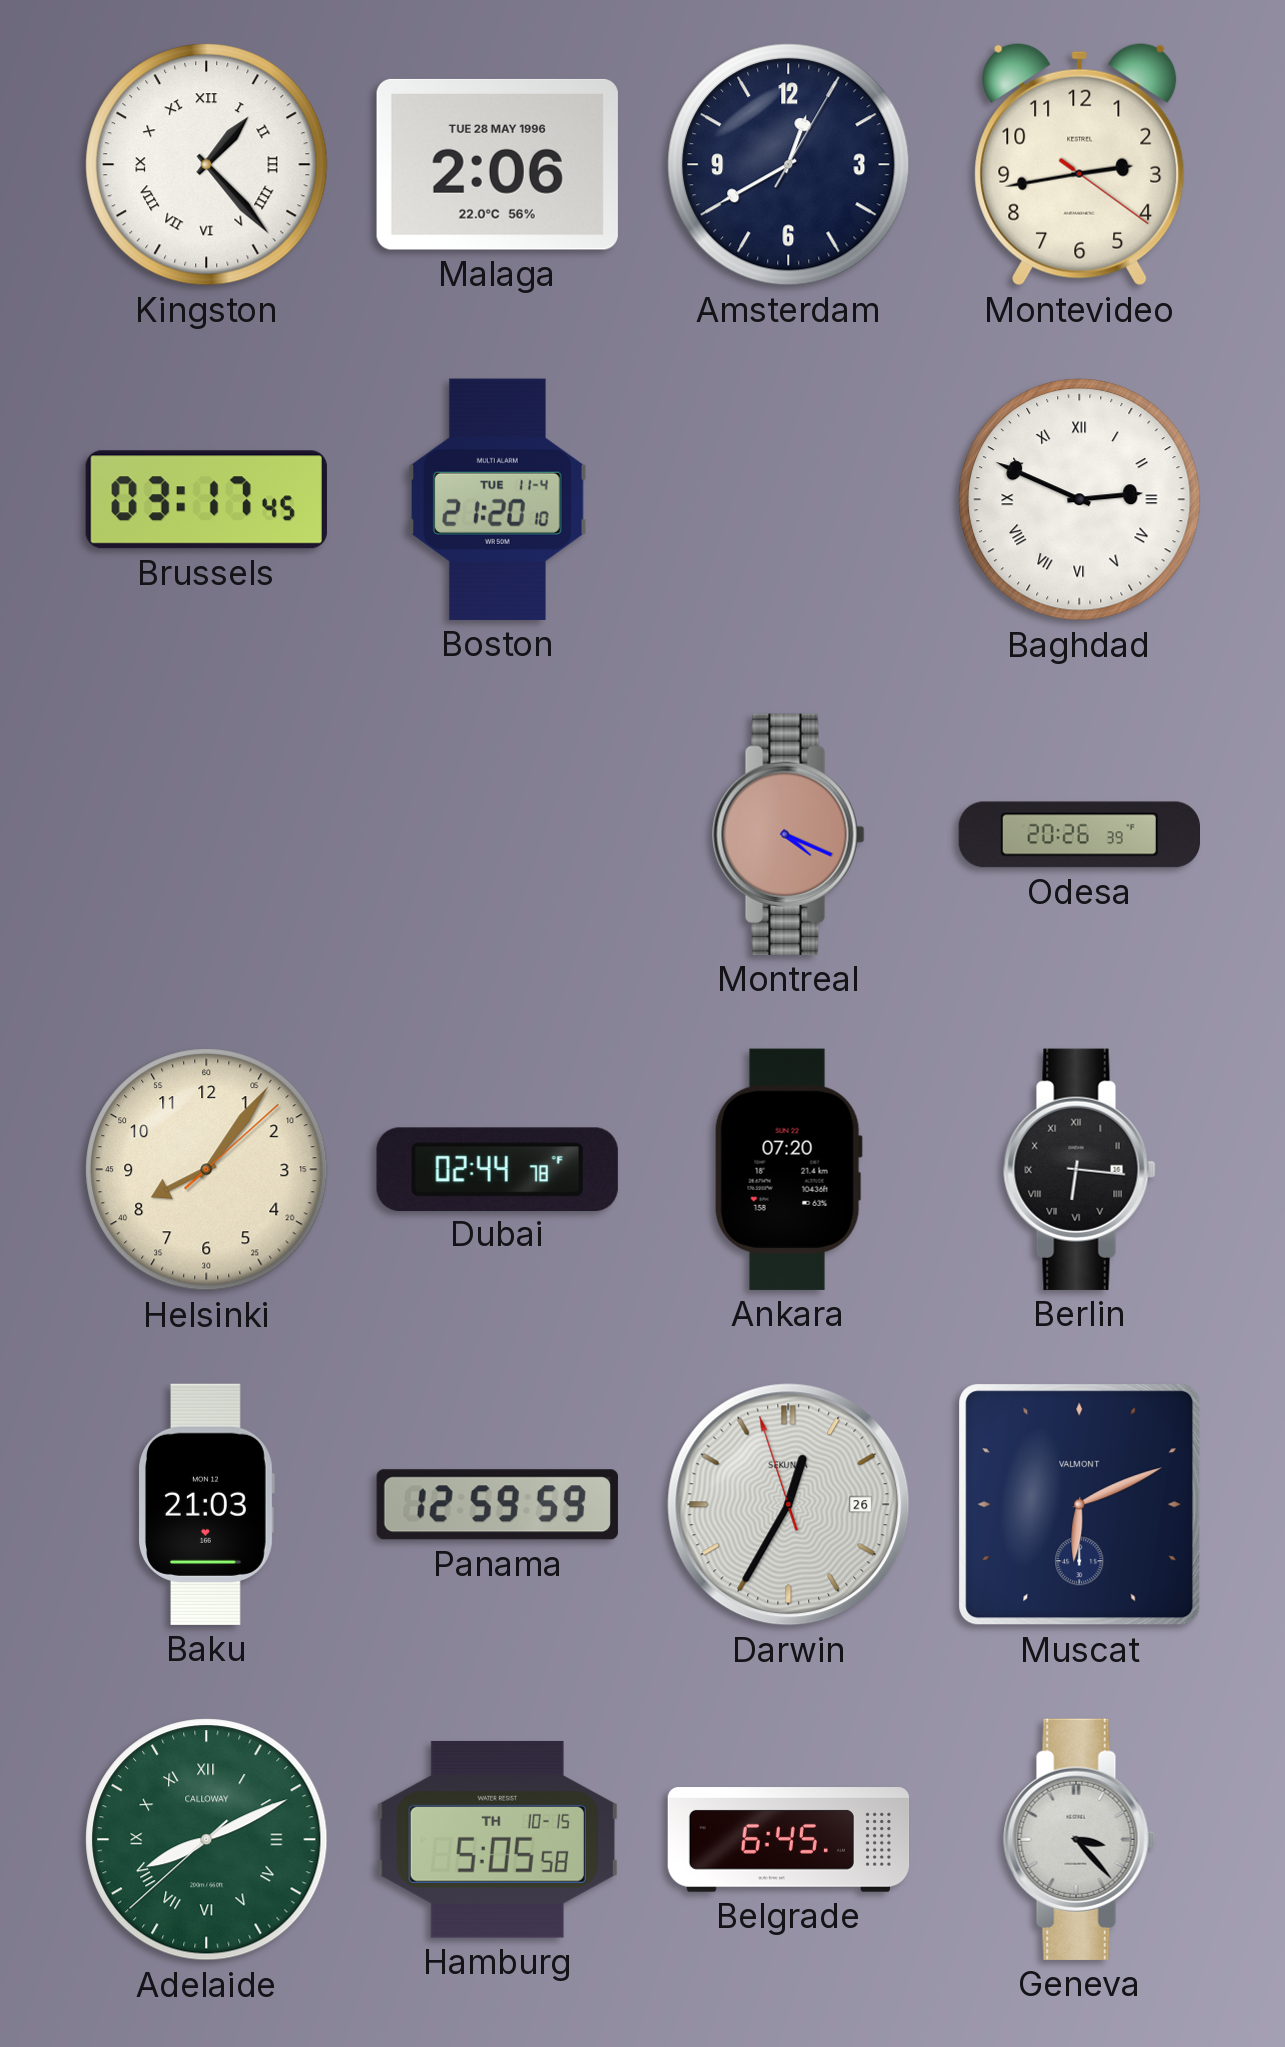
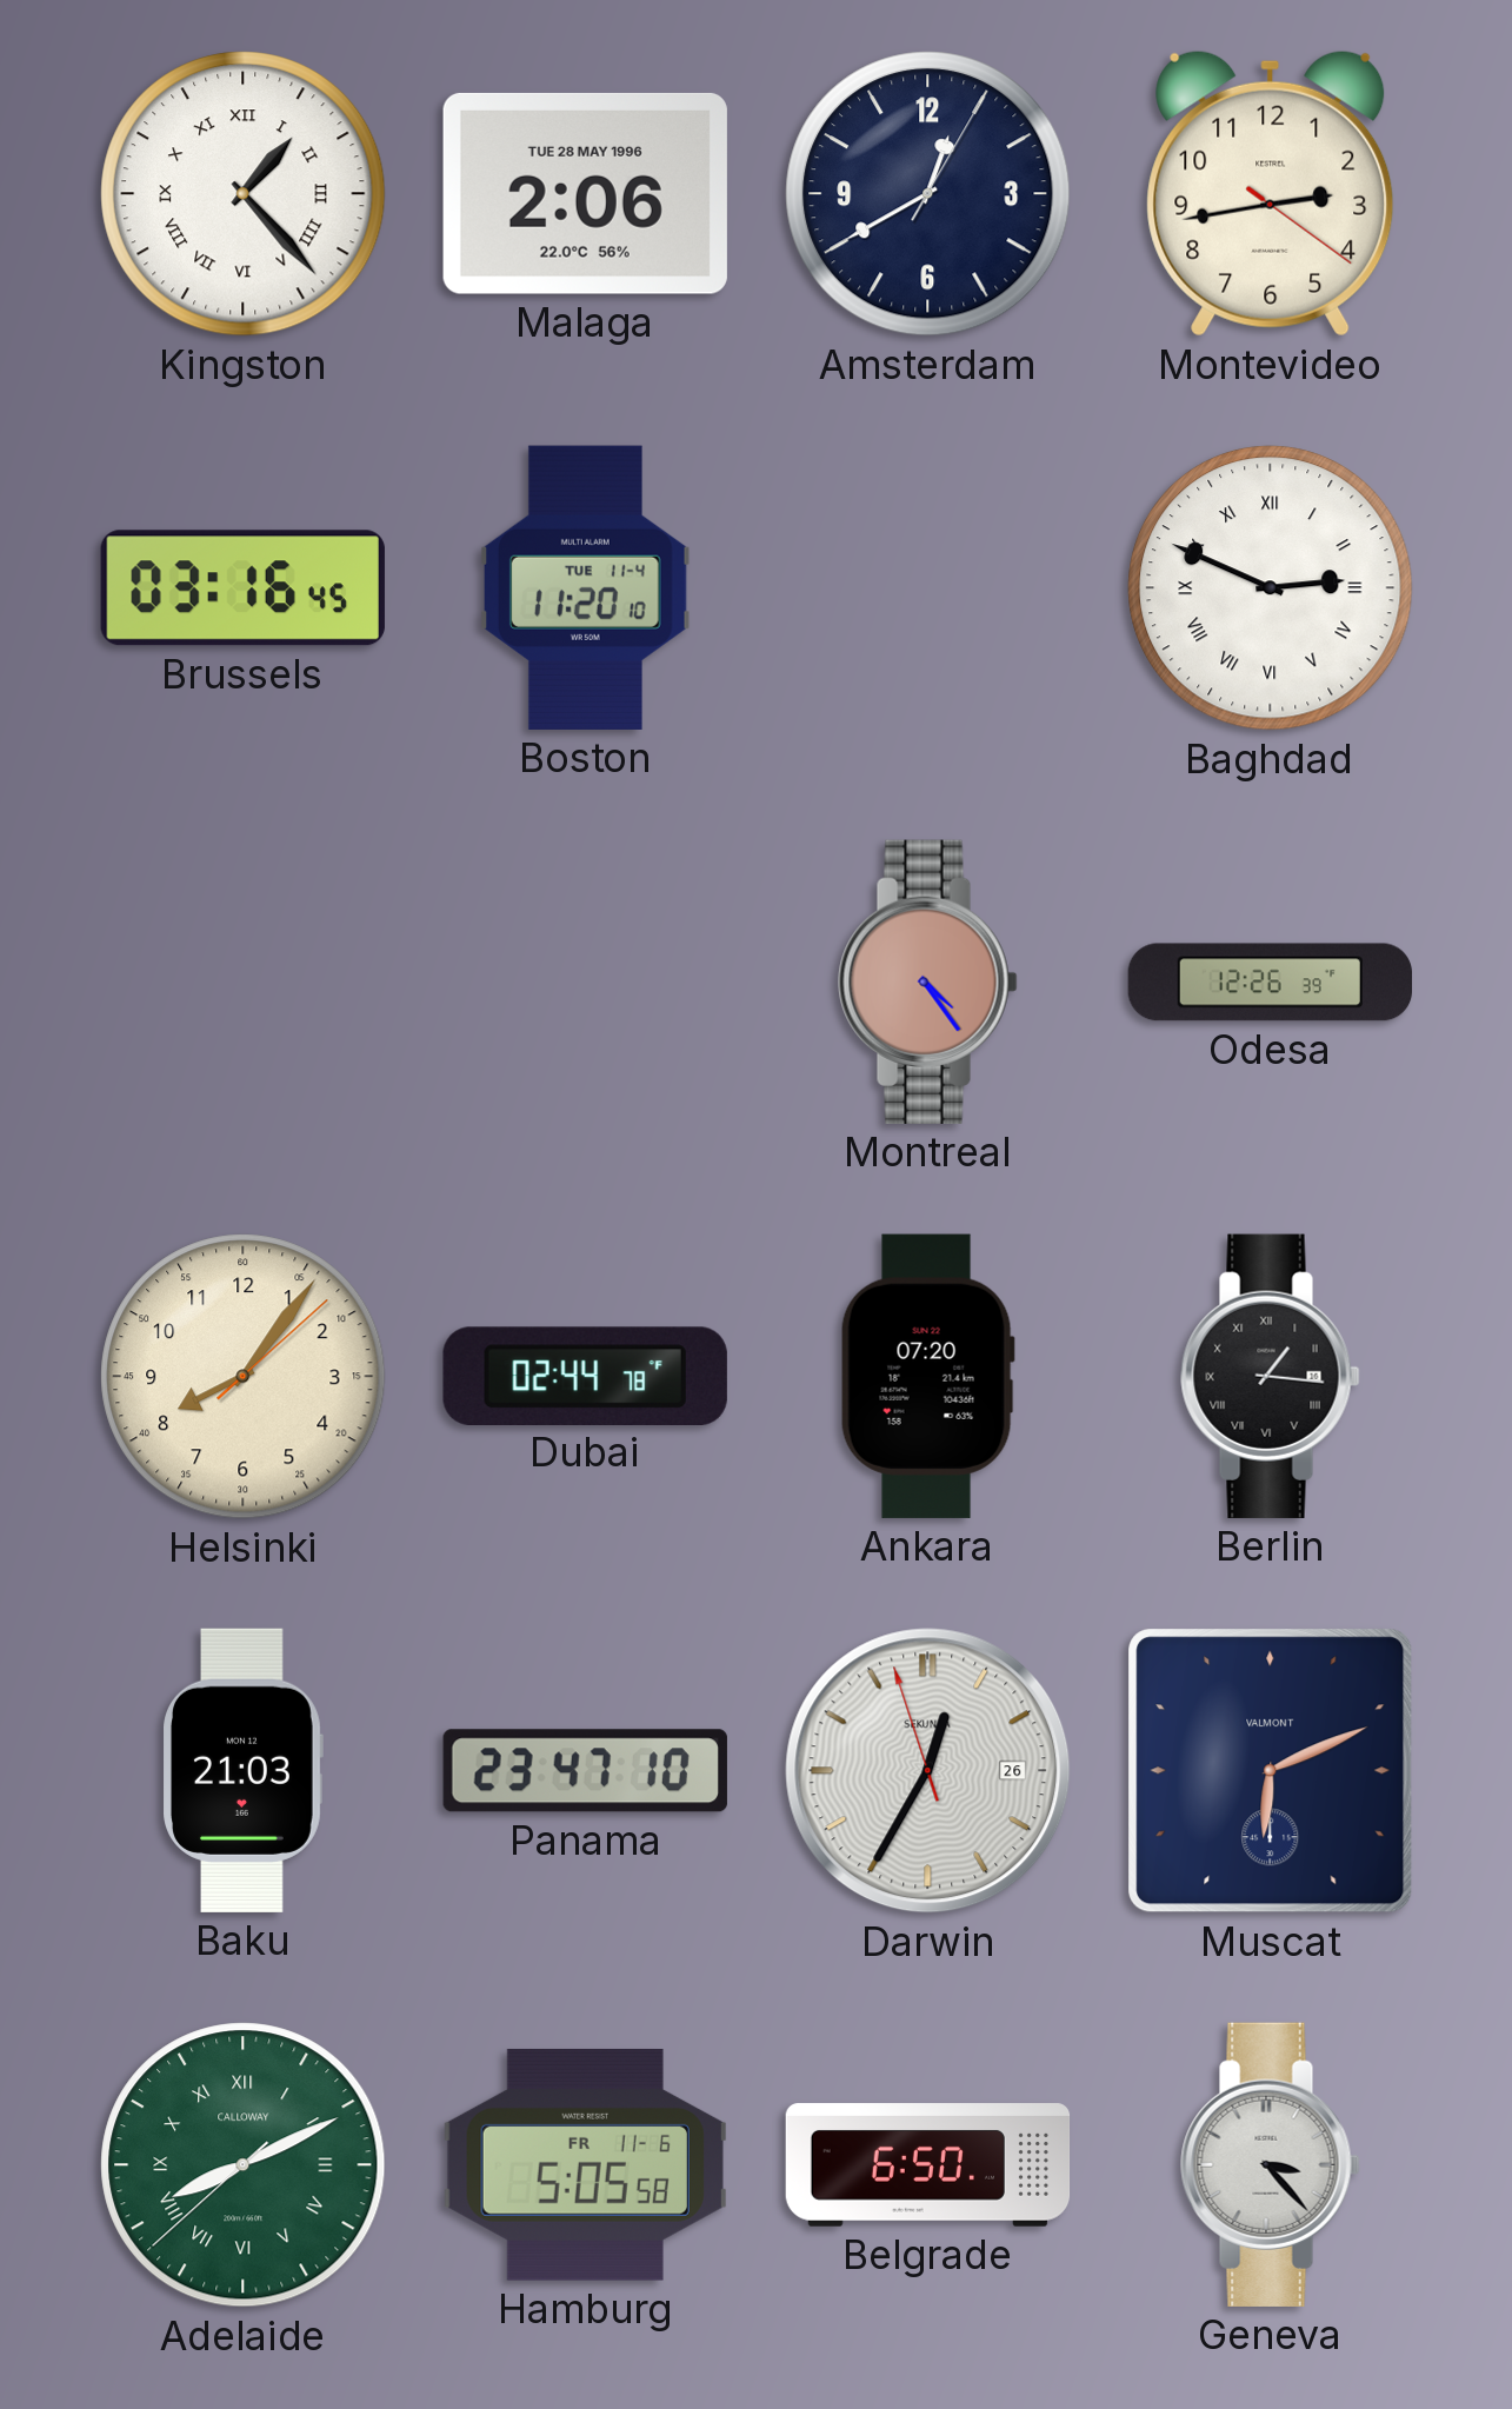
Brussels: 03:17 -> 03:16 (242, 588)
Boston: 21:20 -> 11:20 (585, 587)
Montreal: 4:19 -> 4:24 (928, 981)
Odesa: 20:26 -> 12:26 (1270, 983)
Berlin: 6:16 -> 1:16 (1271, 1376)
Panama: 12:59 -> 23:47 (585, 1771)
Hamburg date: TH 10-15 -> FR 11-6 (585, 2164)
Belgrade: 6:45 -> 6:50 (928, 2165)
